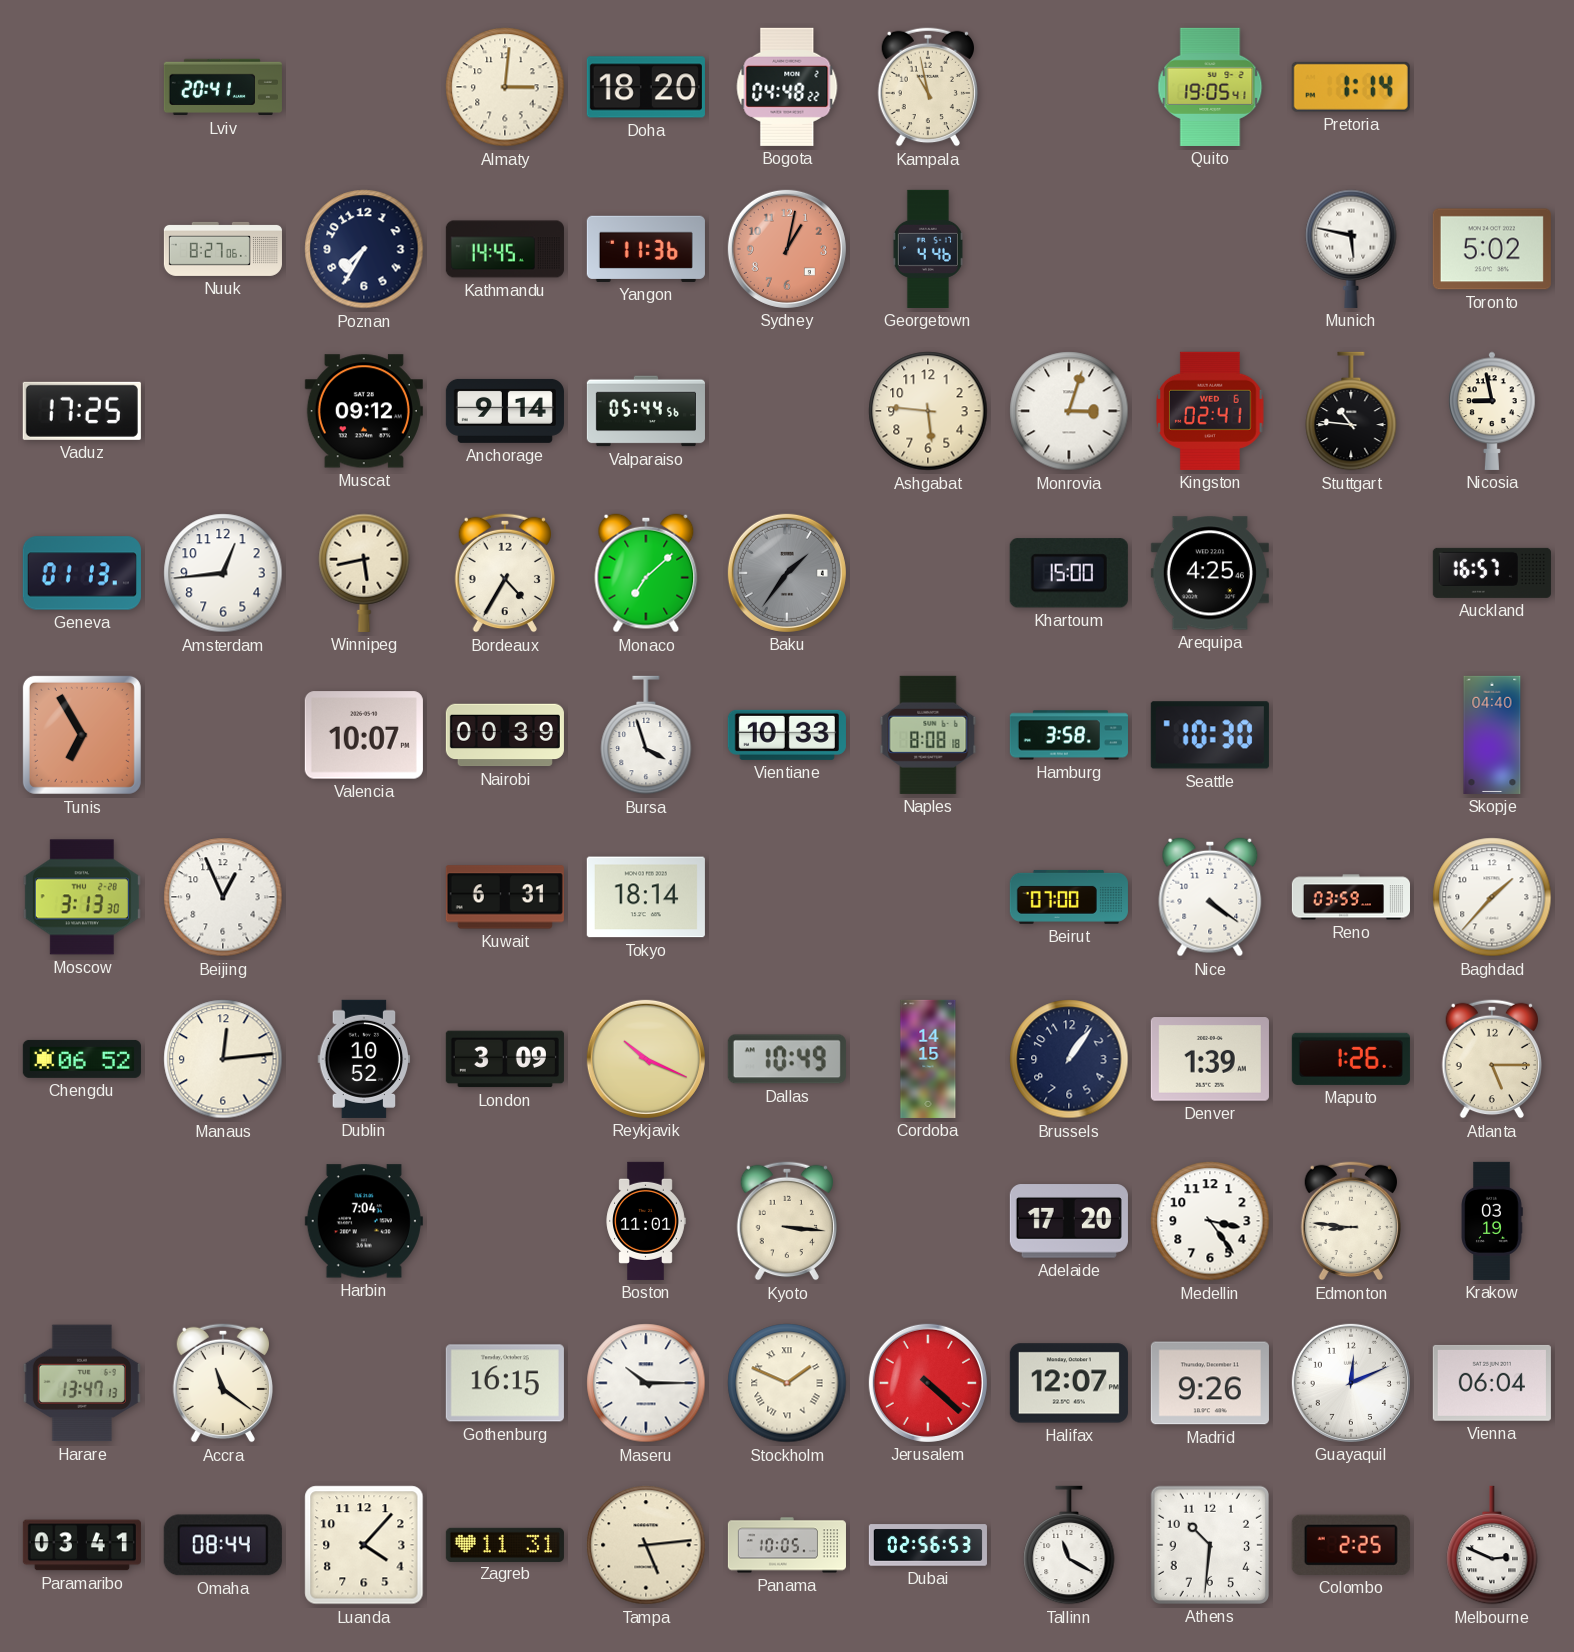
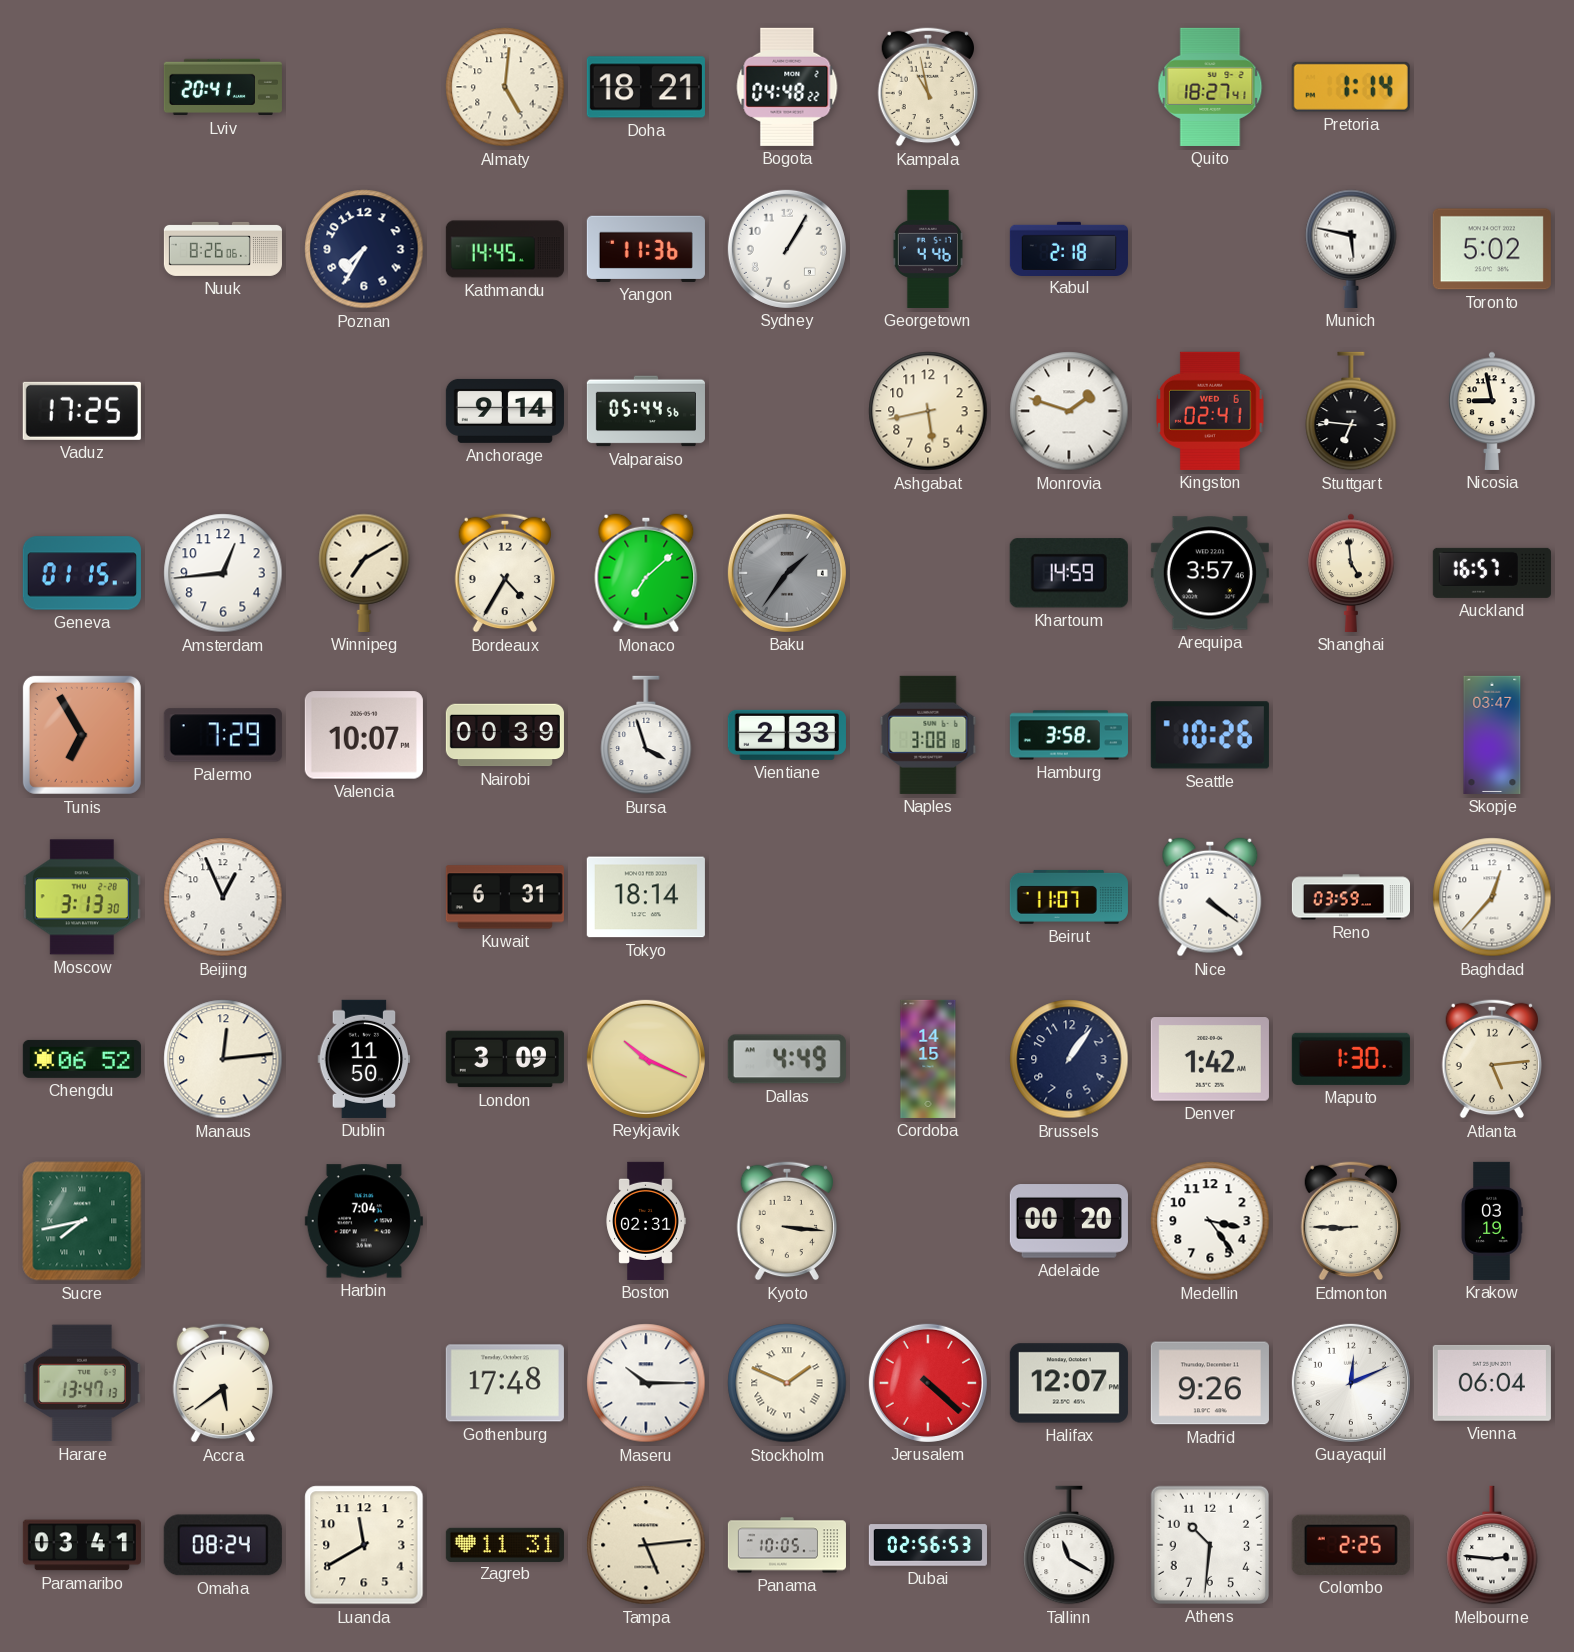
Almaty: 3:01 -> 5:01 (505, 87)
Doha: 18:20 -> 18:21 (646, 87)
Quito: 19:05 -> 18:27 (1210, 87)
Nuuk: 8:27 -> 8:26 (223, 249)
Sydney: 1:02 -> 1:05 (787, 249)
Sydney dial: salmon -> white (787, 249)
Kabul: none -> 2:18 (1069, 248)
Muscat: 09:12 -> none (364, 411)
Ashgabat: 5:46 -> 5:43 (928, 411)
Monrovia: 3:03 -> 1:48 (1069, 411)
Stuttgart: 10:46 -> 6:46 (1351, 411)
Geneva: 01:13 -> 01:15 (82, 573)
Winnipeg: 5:43 -> 7:10 (364, 573)
Khartoum: 15:00 -> 14:59 (1069, 573)
Arequipa: 4:25 -> 3:57 (1210, 573)
Shanghai: none -> 4:59 (1351, 573)
Palermo: none -> 7:29 (223, 735)
Vientiane: 10:33 -> 2:33 (787, 735)
Naples: 8:08 -> 3:08 (928, 735)
Seattle: 10:30 -> 10:26 (1210, 735)
Skopje: 04:40 -> 03:47 (1492, 735)
Beirut: 07:00 -> 11:07 (1069, 897)
Baghdad: 1:37 -> 12:37 (1492, 897)
Dublin: 10:52 -> 11:50 (364, 1059)
Dallas: 10:49 -> 4:49 (787, 1059)
Denver: 1:39 -> 1:42 (1210, 1059)
Maputo: 1:26 -> 1:30 (1351, 1059)
Atlanta: 5:15 -> 5:14 (1491, 1059)
Sucre: none -> 7:43 (82, 1221)
Boston: 11:01 -> 02:31 (646, 1221)
Adelaide: 17:20 -> 00:20 (1069, 1221)
Edmonton: 8:46 -> 8:45 (1350, 1221)
Accra: 11:21 -> 5:39 (222, 1383)
Gothenburg: 16:15 -> 17:48 (505, 1383)
Omaha: 08:44 -> 08:24 (223, 1545)
Luanda: 4:07 -> 11:40 (364, 1545)
Melbourne: 2:49 -> 2:46 (1492, 1545)
